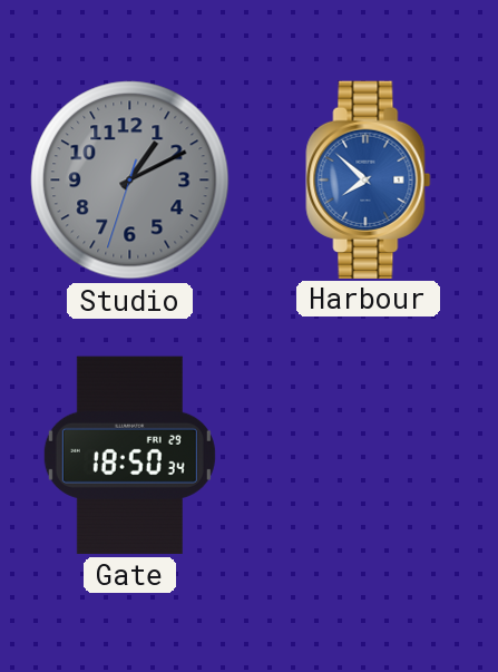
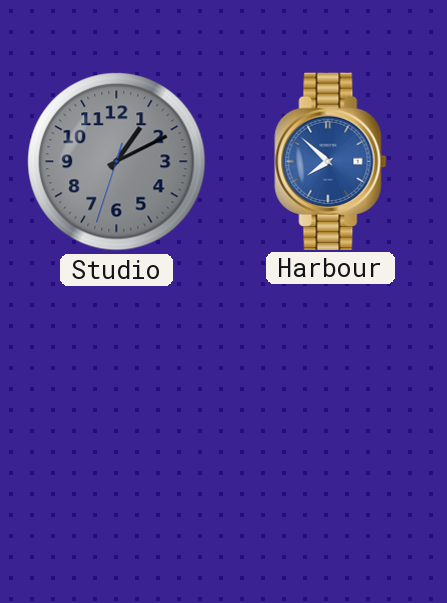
Gate: 18:50 -> none (129, 455)
